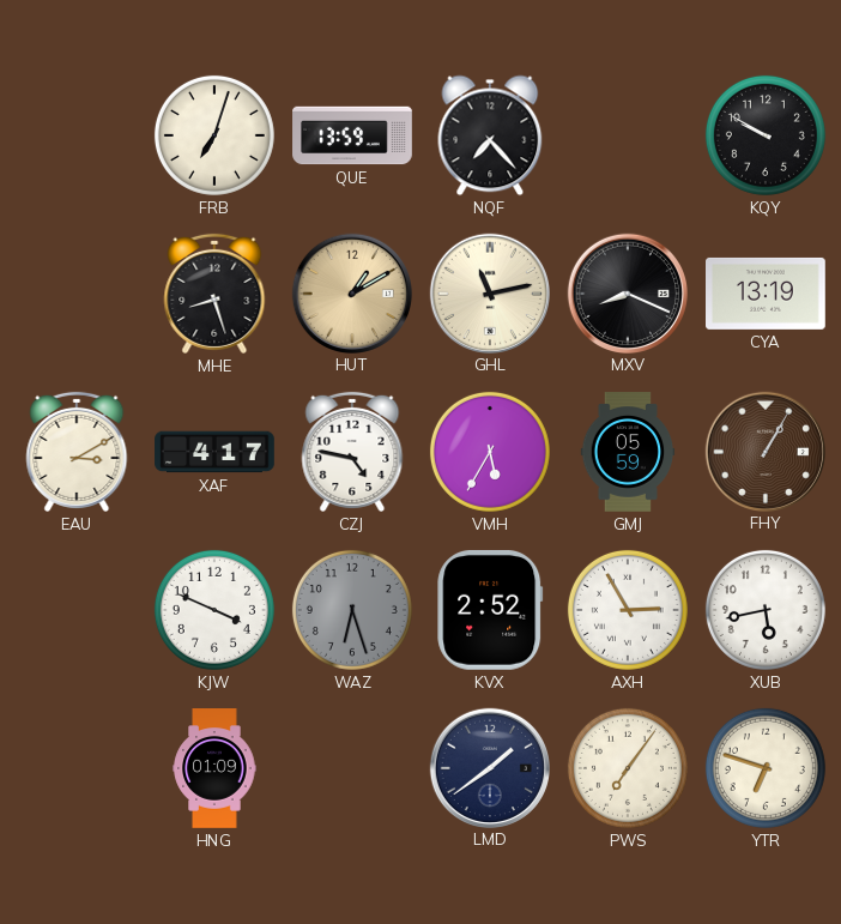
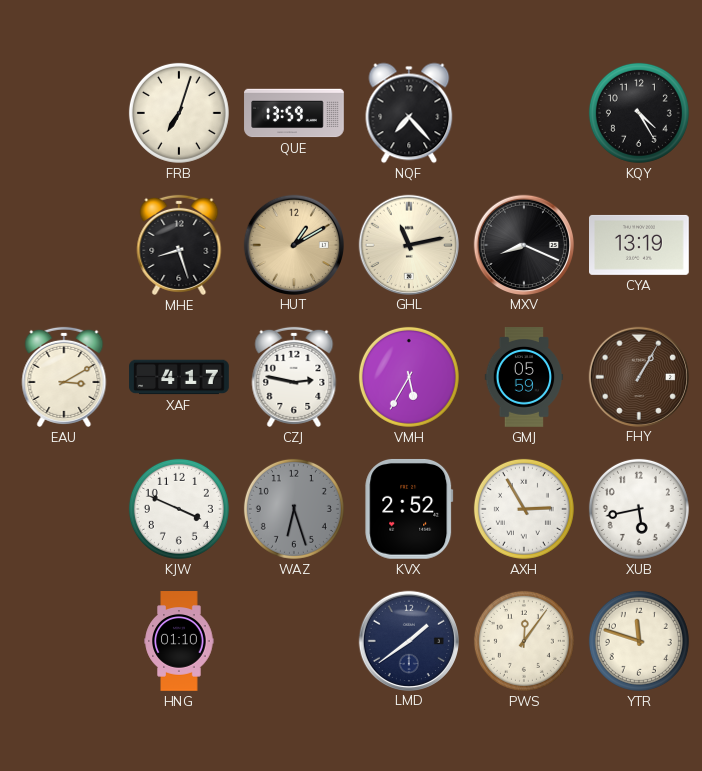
KQY: 9:50 -> 4:25 (639, 113)
CZJ: 4:47 -> 2:47 (294, 377)
HNG: 01:09 -> 01:10 (179, 641)
PWS: 7:06 -> 12:06 (524, 641)
YTR: 6:48 -> 11:48 (639, 641)
